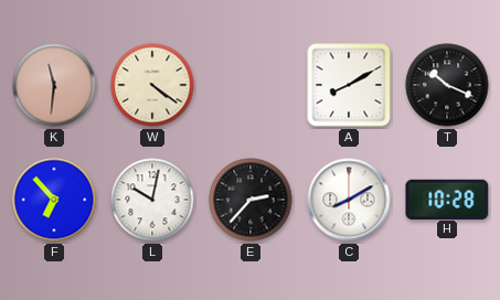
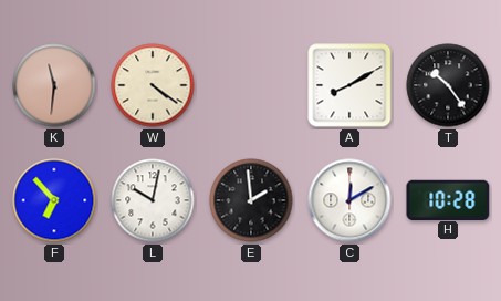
T: 10:19 -> 10:24 (448, 85)
E: 2:37 -> 1:59 (251, 200)
C: 8:10 -> 12:10 (349, 200)
